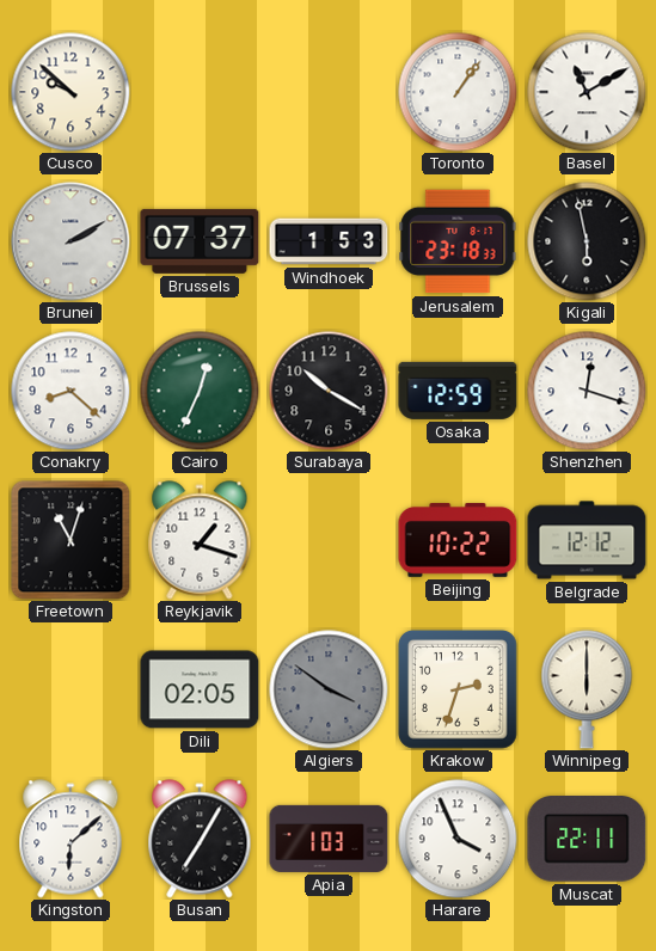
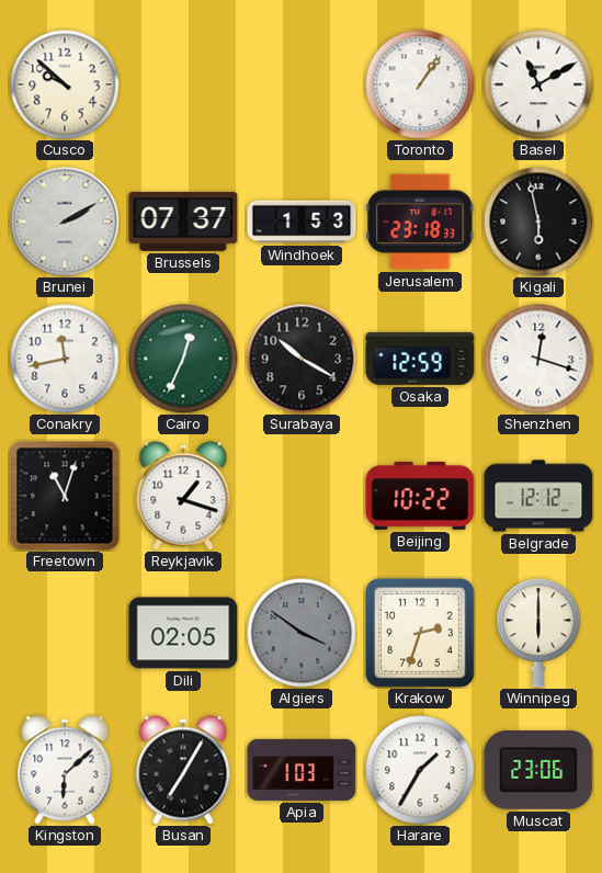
Conakry: 8:22 -> 11:43 (65, 359)
Harare: 3:56 -> 1:35 (420, 770)
Muscat: 22:11 -> 23:06 (538, 770)
